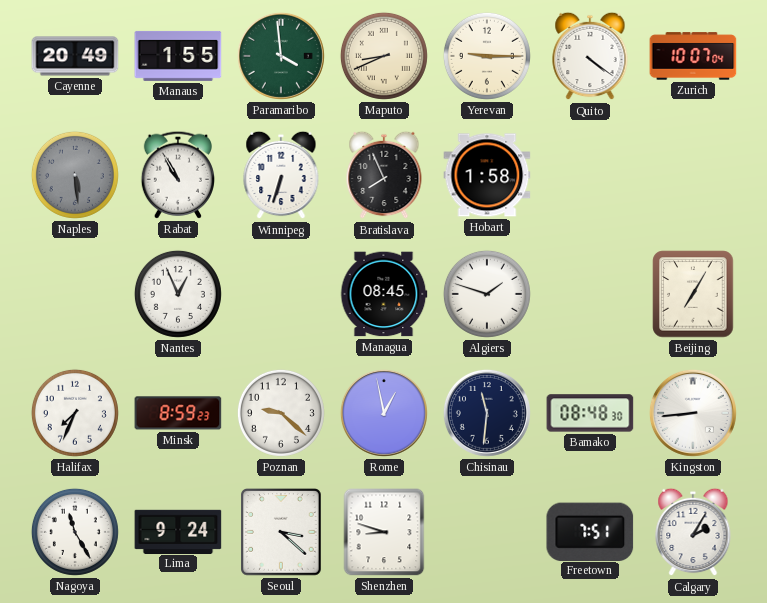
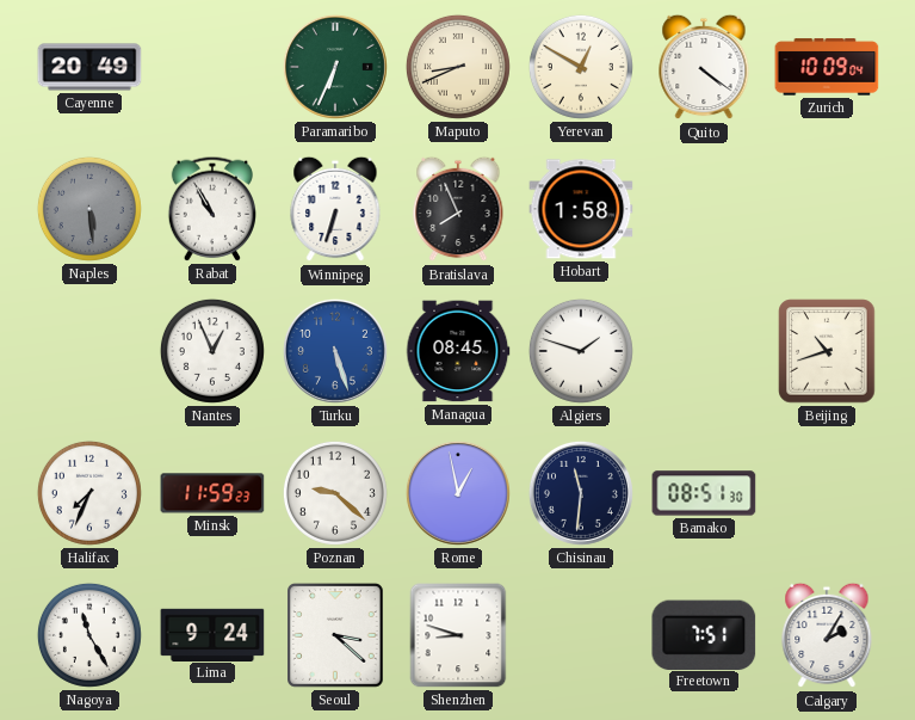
Manaus: 1:55 -> none (178, 56)
Paramaribo: 3:59 -> 6:34 (335, 67)
Yerevan: 9:15 -> 12:50 (581, 67)
Zurich: 10:07 -> 10:09 (827, 67)
Turku: none -> 5:27 (335, 351)
Beijing: 7:05 -> 10:42 (827, 351)
Minsk: 8:59 -> 11:59 (212, 493)
Bamako: 08:48 -> 08:51 (704, 493)
Kingston: 8:44 -> none (693, 413)
